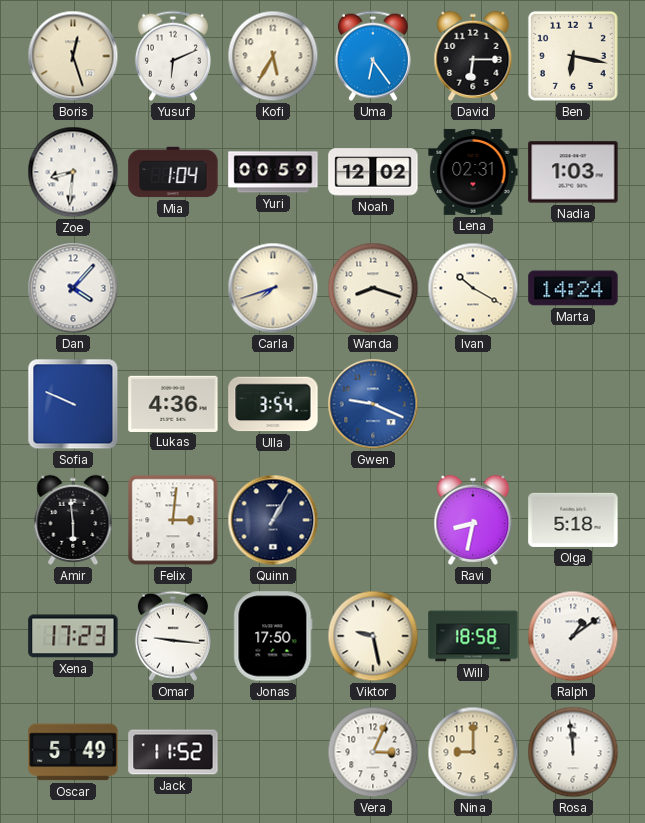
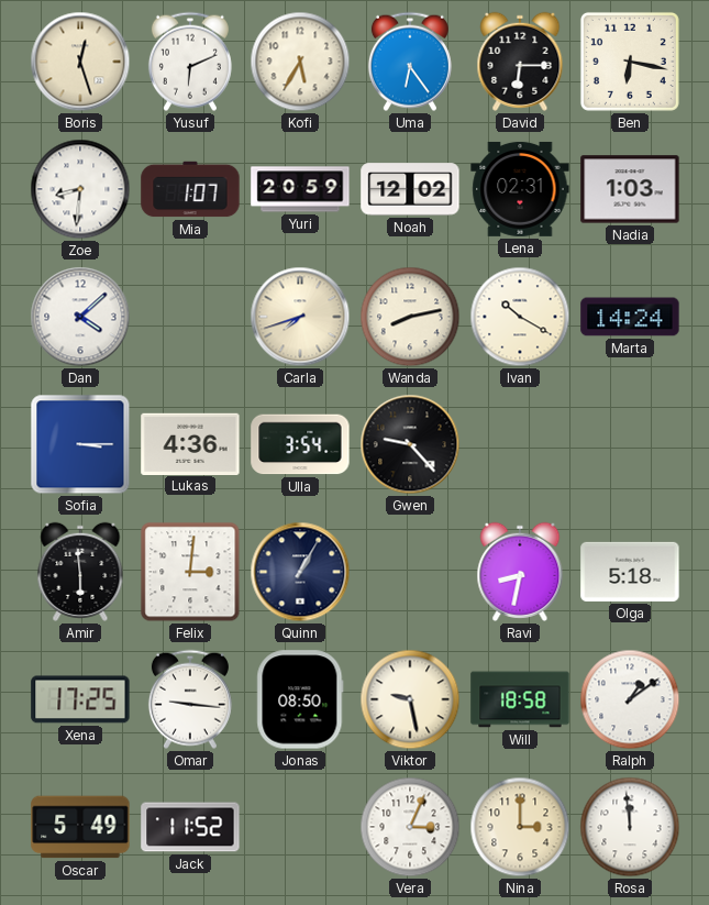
Mia: 1:04 -> 1:07 (190, 189)
Yuri: 00:59 -> 20:59 (300, 189)
Dan: 4:07 -> 4:08 (80, 317)
Wanda: 8:18 -> 8:13 (410, 317)
Sofia: 9:49 -> 3:15 (80, 444)
Gwen: 9:19 -> 9:23 (410, 444)
Gwen dial: blue -> black (410, 444)
Xena: 17:23 -> 17:25 (80, 699)
Jonas: 17:50 -> 08:50 (300, 699)
Nina: 9:00 -> 3:00 (520, 827)
